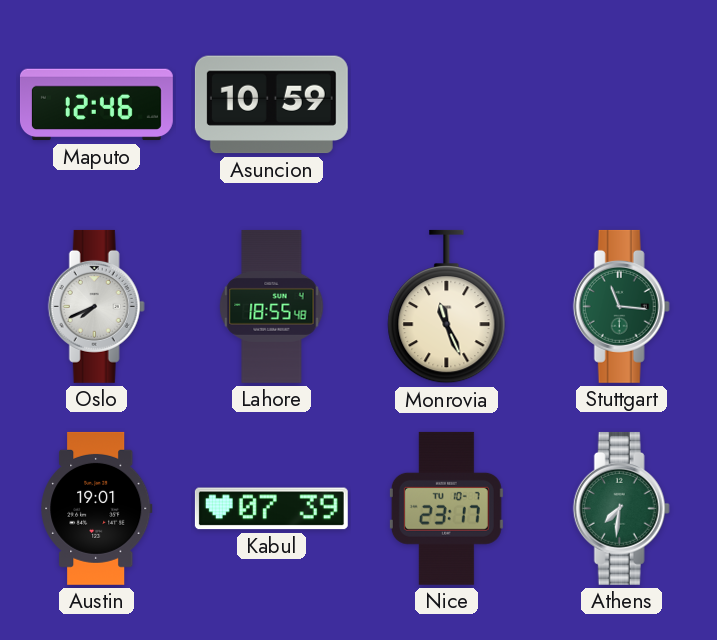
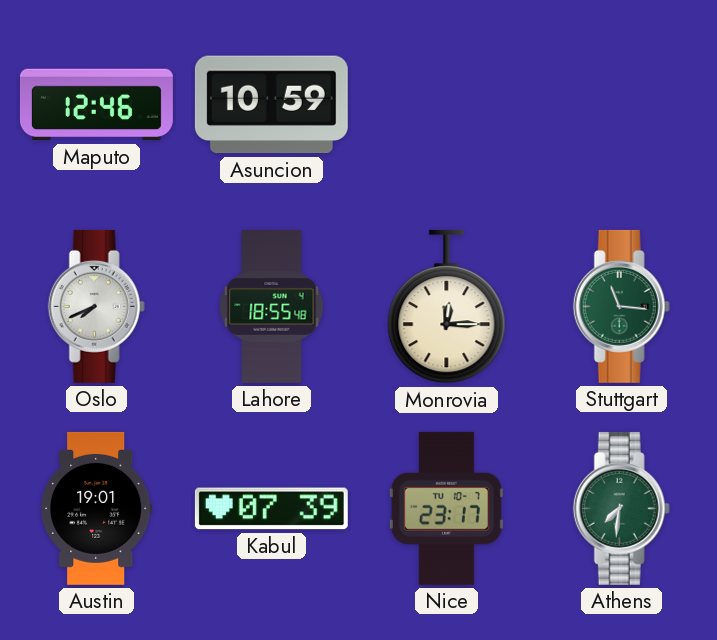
Monrovia: 11:26 -> 12:15 (447, 307)
